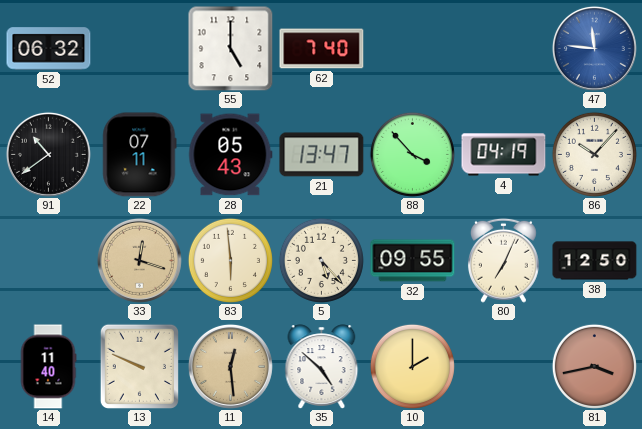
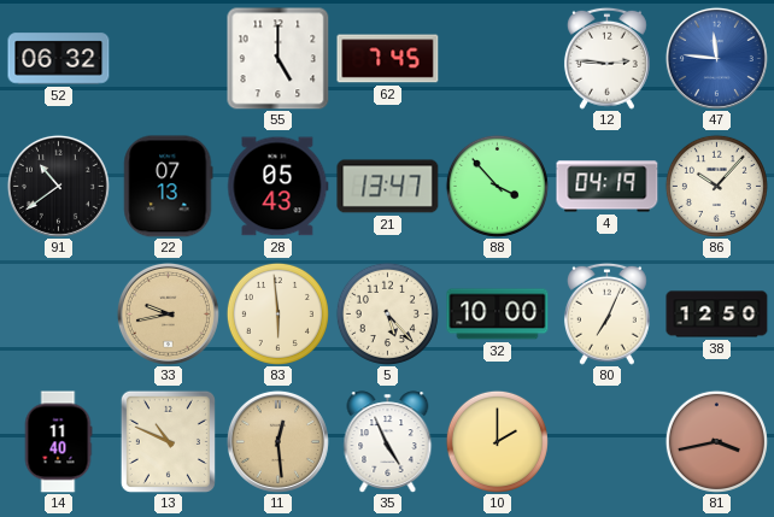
62: 7:40 -> 7:45 (388, 59)
12: none -> 2:46 (606, 58)
22: 07:11 -> 07:13 (169, 187)
33: 12:18 -> 9:43 (168, 313)
32: 09:55 -> 10:00 (498, 315)
13: 9:49 -> 10:49 (168, 441)
35: 4:52 -> 4:56 (388, 442)
